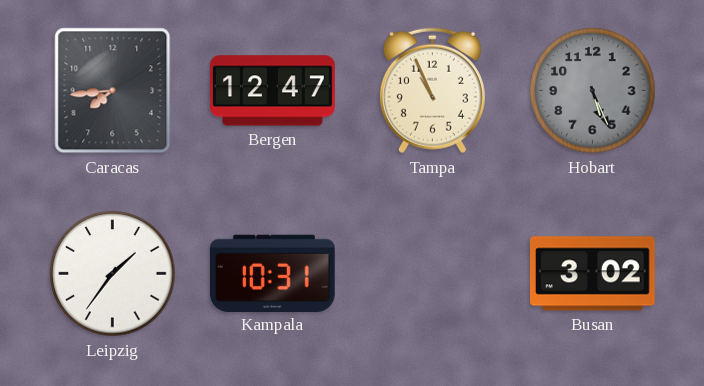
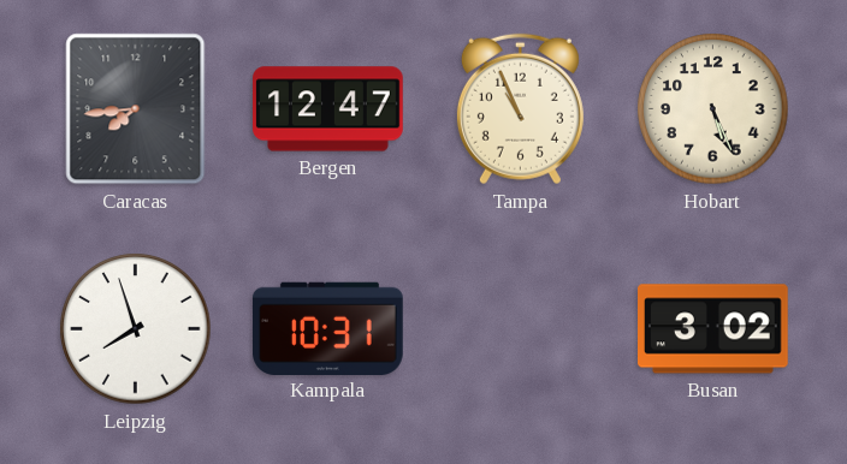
Hobart dial: grey -> cream (713, 109)
Leipzig: 1:36 -> 7:57 (136, 329)
